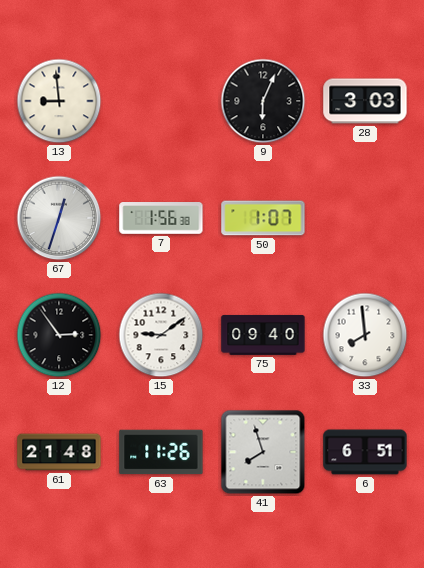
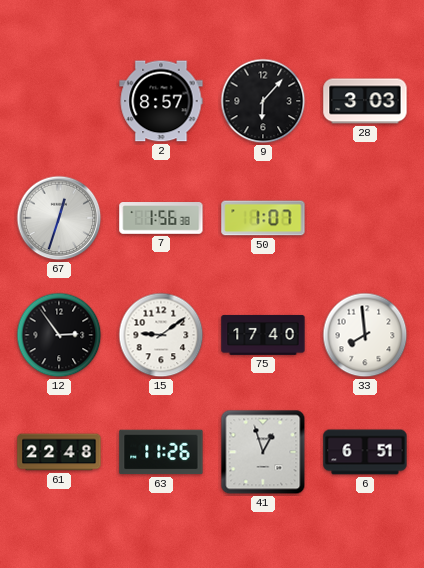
13: 8:59 -> none (59, 101)
2: none -> 8:57 (161, 101)
9: 6:04 -> 6:07 (263, 101)
75: 09:40 -> 17:40 (263, 335)
61: 21:48 -> 22:48 (59, 452)
41: 7:57 -> 12:57 (263, 452)
